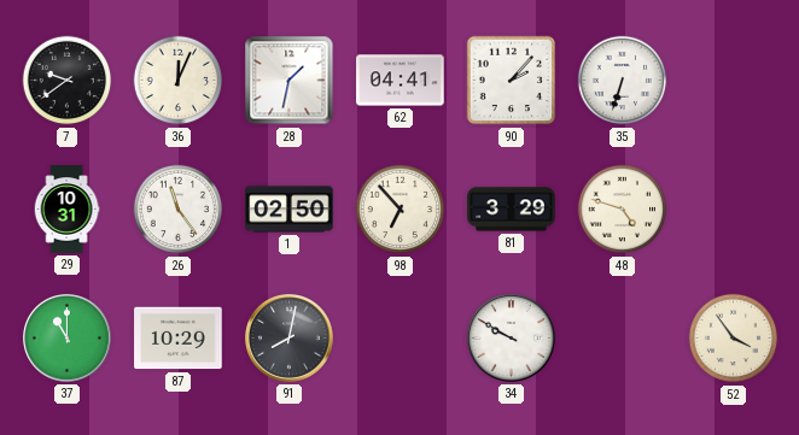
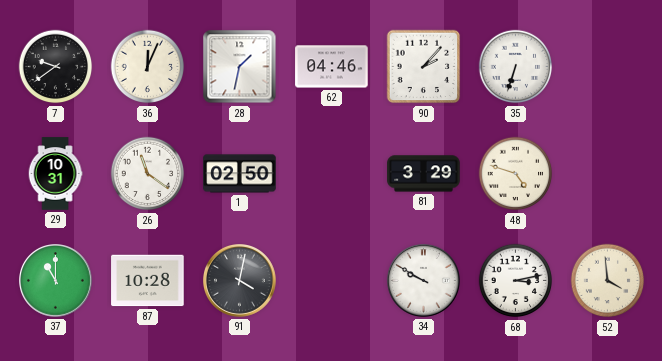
62: 04:41 -> 04:46 (332, 67)
26: 11:24 -> 11:21 (148, 174)
98: 6:53 -> none (401, 210)
87: 10:29 -> 10:28 (148, 281)
91: 8:02 -> 4:02 (240, 281)
68: none -> 3:13 (516, 281)
52: 3:54 -> 3:59 (608, 281)
